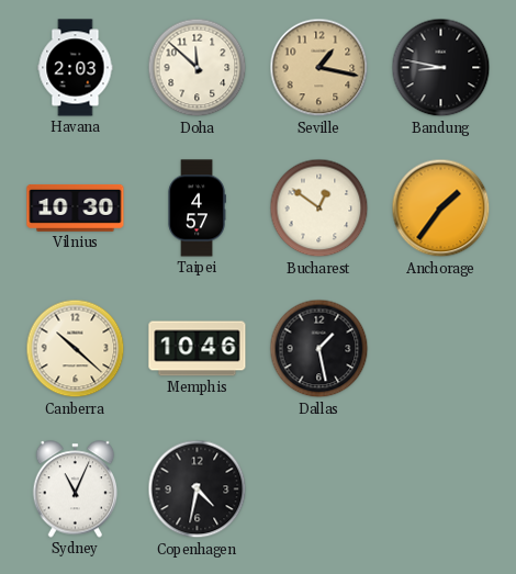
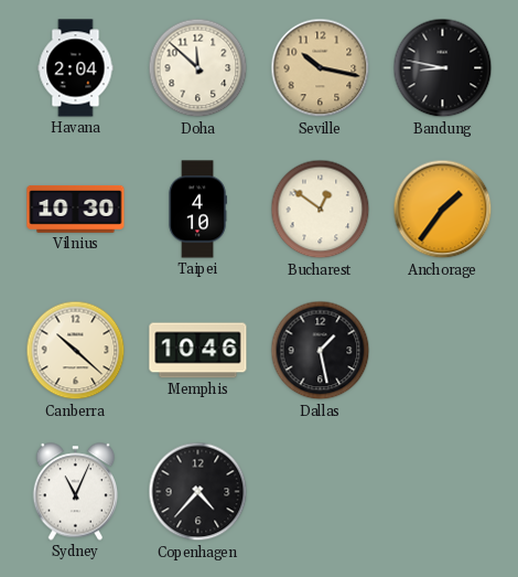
Havana: 2:03 -> 2:04 (76, 68)
Seville: 1:17 -> 10:17 (321, 68)
Taipei: 4:57 -> 4:10 (197, 210)
Copenhagen: 4:32 -> 4:37 (198, 492)
